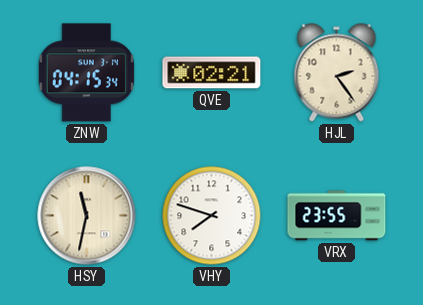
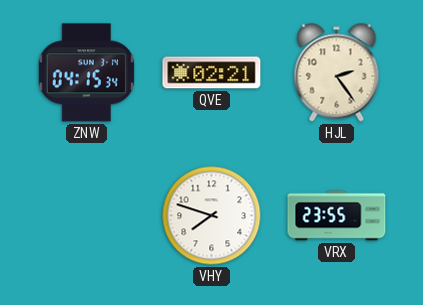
HSY: 11:32 -> none (87, 216)
